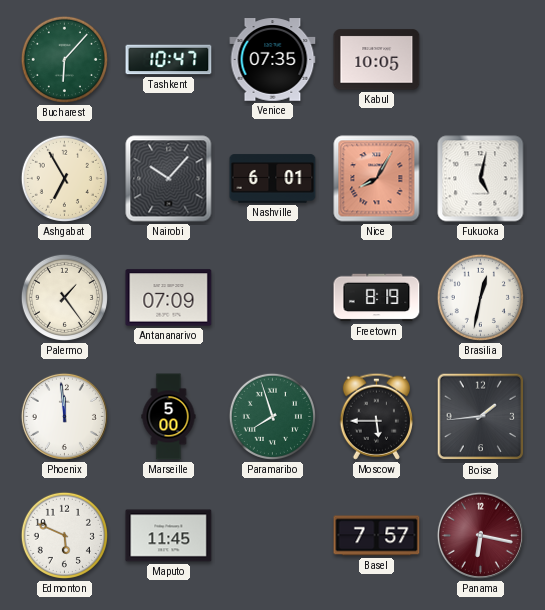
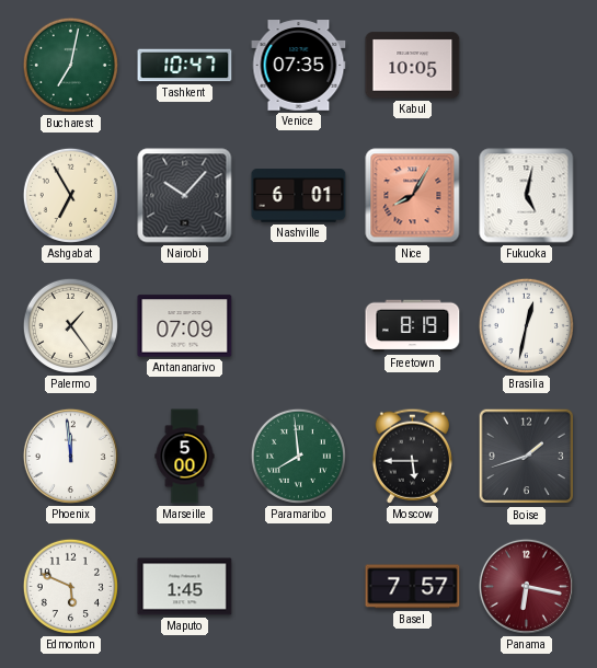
Bucharest: 6:07 -> 7:02 (70, 65)
Paramaribo: 7:57 -> 7:59 (298, 456)
Boise: 1:44 -> 1:42 (527, 457)
Maputo: 11:45 -> 1:45 (185, 587)
